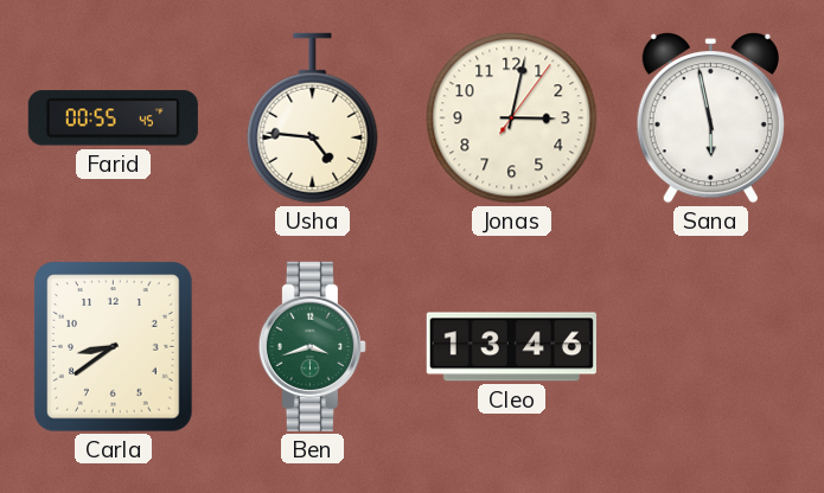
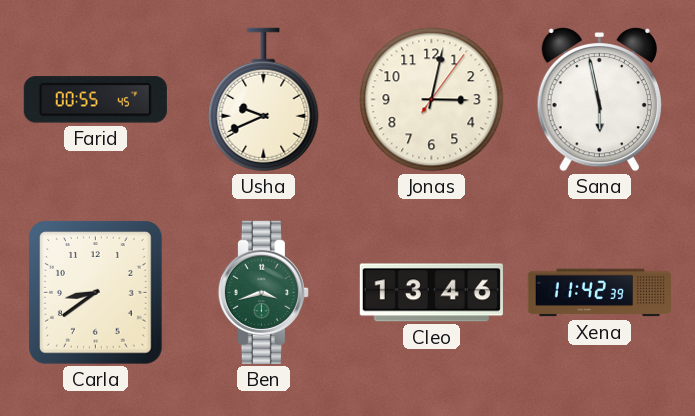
Usha: 4:46 -> 9:41 (264, 100)
Xena: none -> 11:42 (599, 293)
